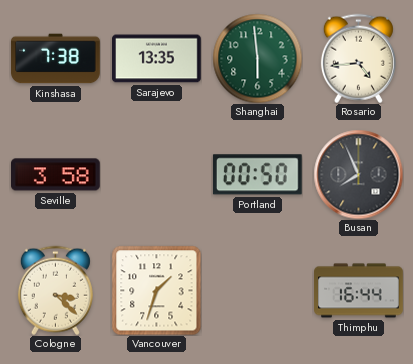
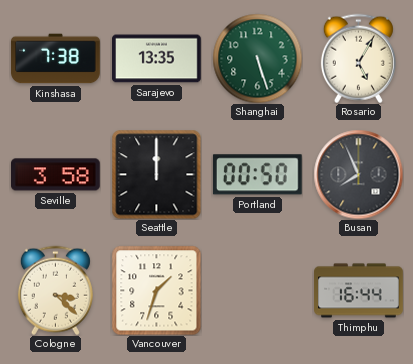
Shanghai: 5:59 -> 5:27 (257, 58)
Rosario: 4:44 -> 5:05 (358, 58)
Seattle: none -> 12:00 (156, 174)
